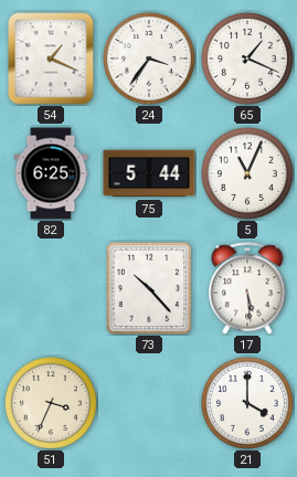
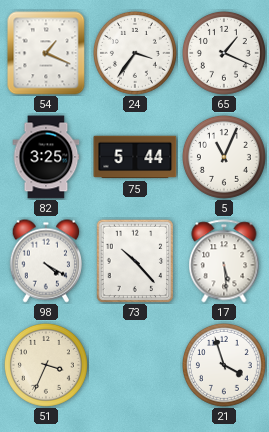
82: 6:25 -> 3:25 (46, 157)
98: none -> 4:20 (45, 261)
21: 4:00 -> 3:57 (224, 365)
